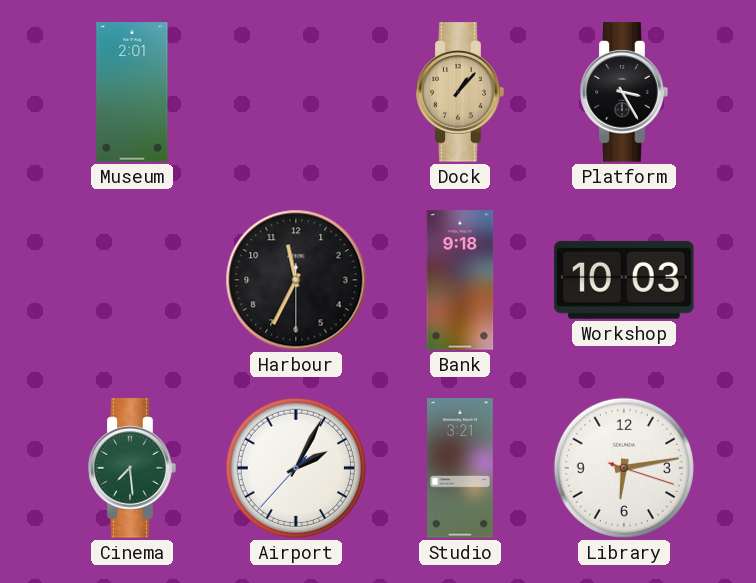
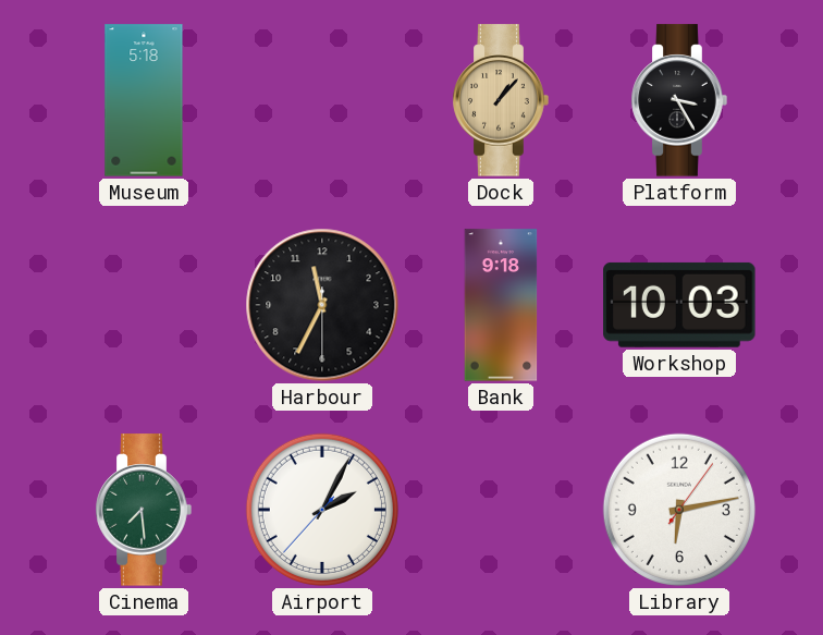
Museum: 2:01 -> 5:18 (144, 100)
Studio: 3:21 -> none (461, 468)
Library: 6:13:18 -> 6:13:06 (679, 510)
